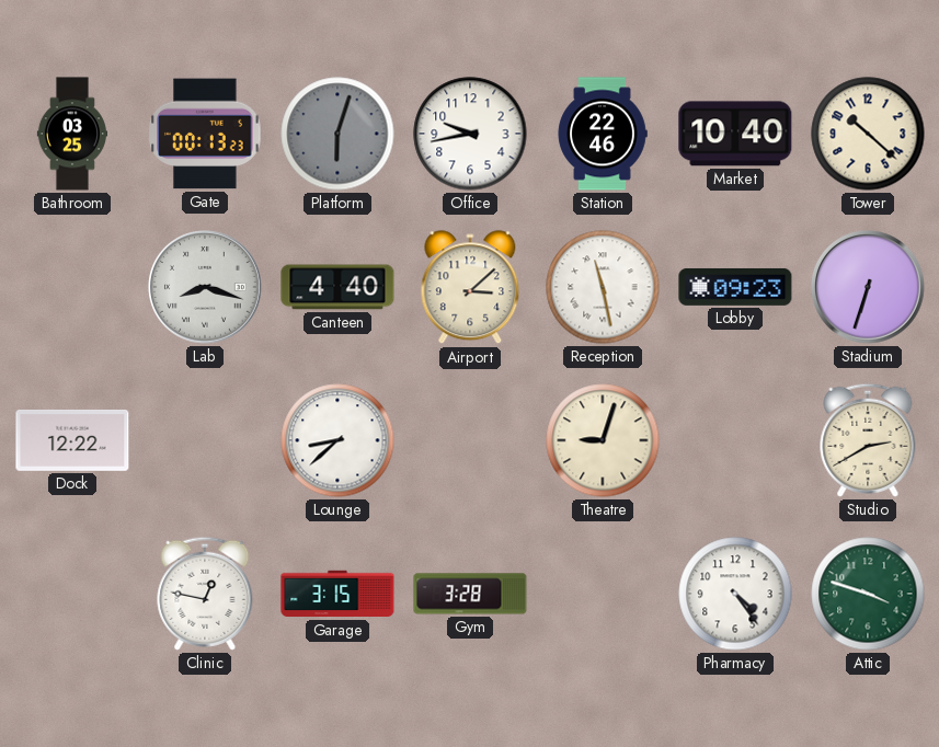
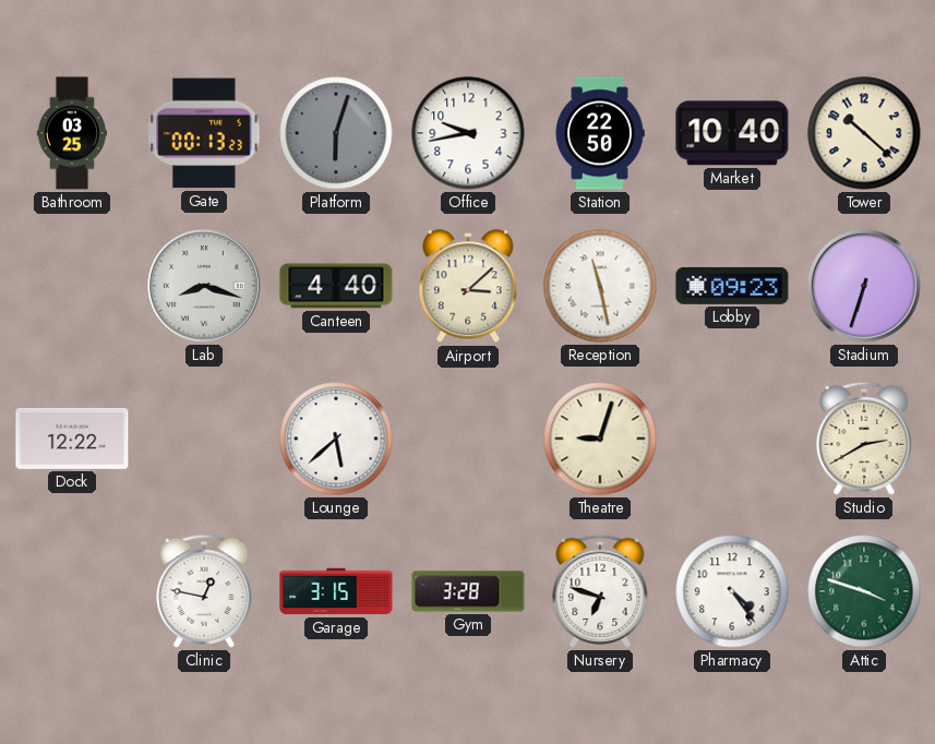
Station: 22:46 -> 22:50 (600, 133)
Lounge: 8:38 -> 5:38 (336, 439)
Nursery: none -> 6:48 (600, 591)
